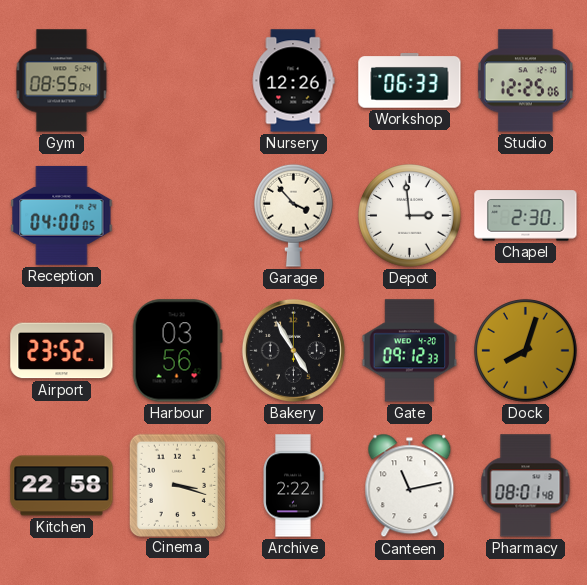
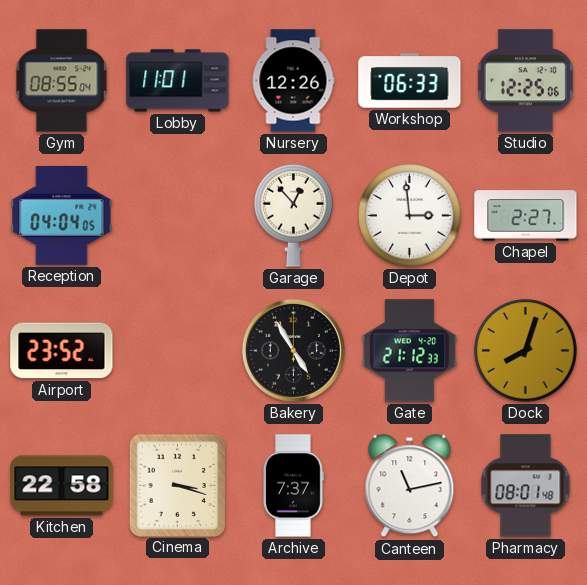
Lobby: none -> 11:01 (178, 81)
Reception: 04:00 -> 04:04 (62, 215)
Garage: 3:53 -> 12:53 (294, 215)
Chapel: 2:30 -> 2:27 (526, 216)
Harbour: 03:56 -> none (177, 351)
Gate: 09:12 -> 21:12 (410, 351)
Archive: 2:22 -> 7:37 (293, 486)
